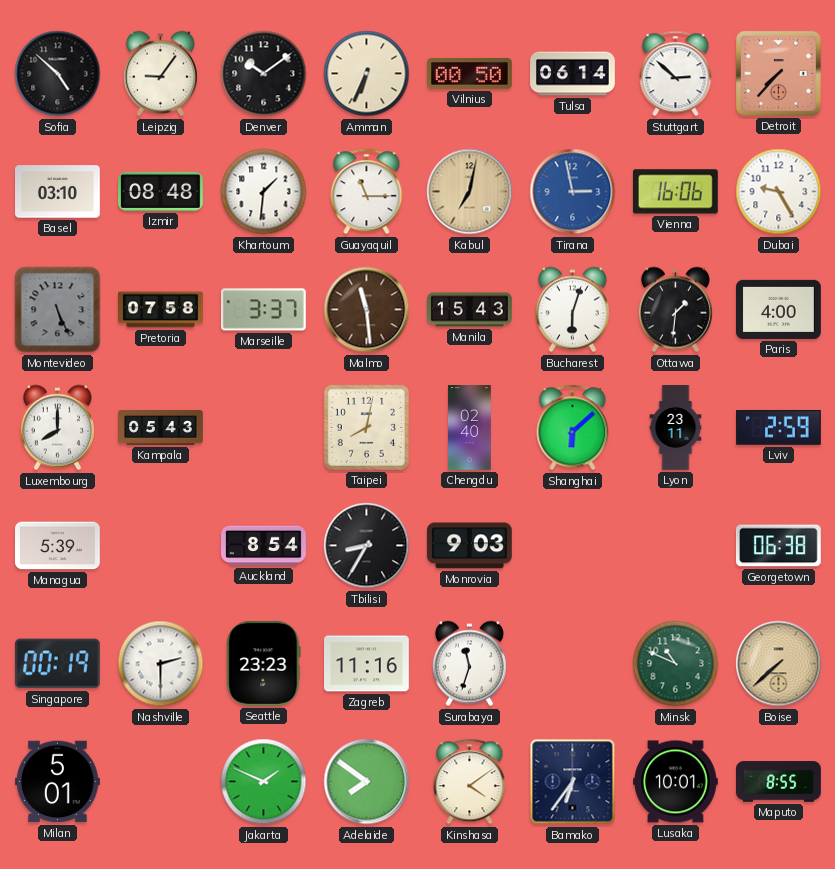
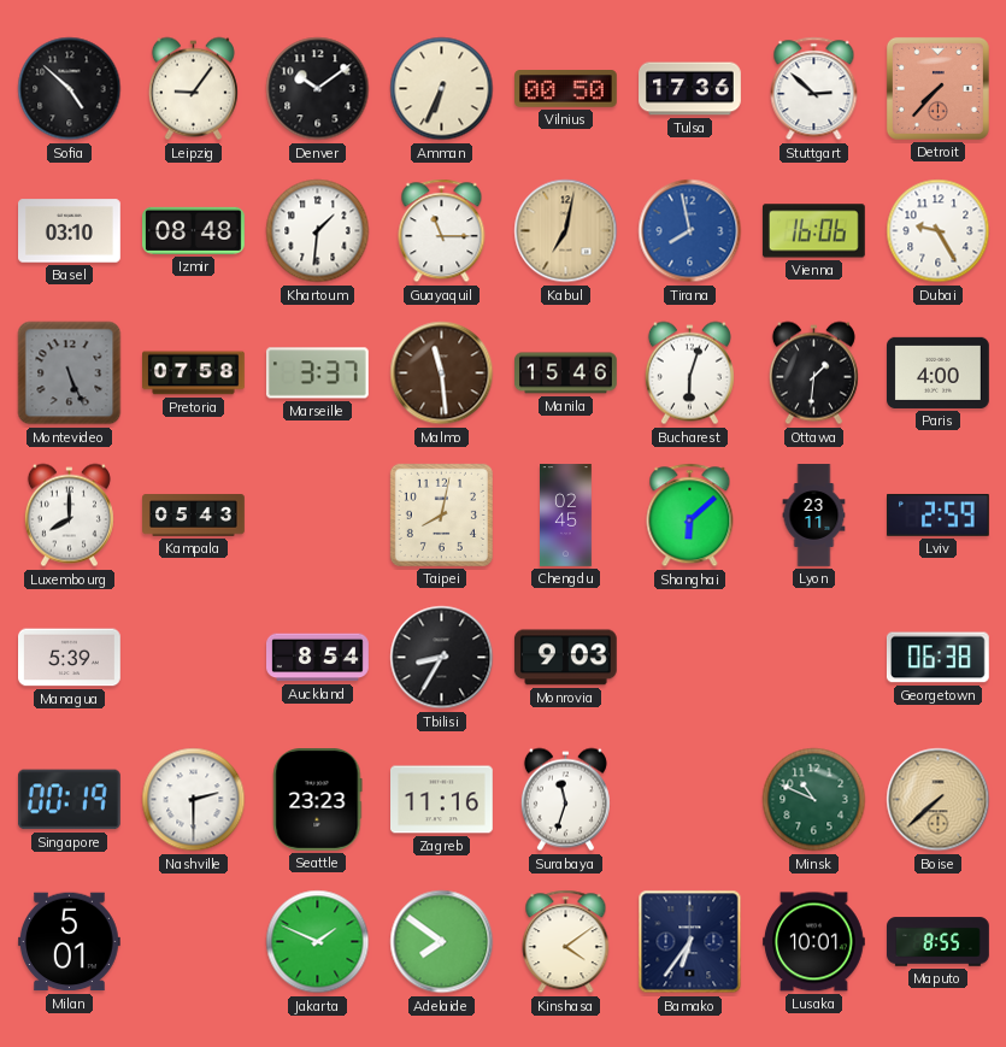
Tulsa: 06:14 -> 17:36 (690, 89)
Tirana: 2:58 -> 7:58 (690, 231)
Manila: 15:43 -> 15:46 (566, 373)
Chengdu: 02:40 -> 02:45 (566, 516)
